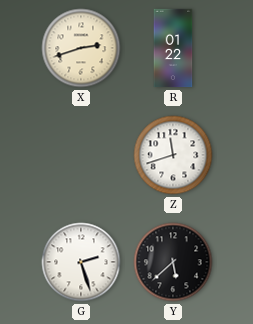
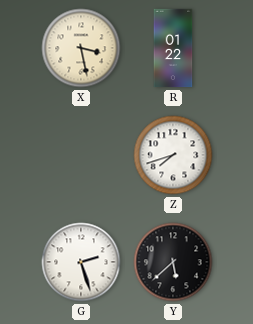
X: 2:42 -> 3:28 (81, 48)
Z: 11:42 -> 7:42 (173, 155)
